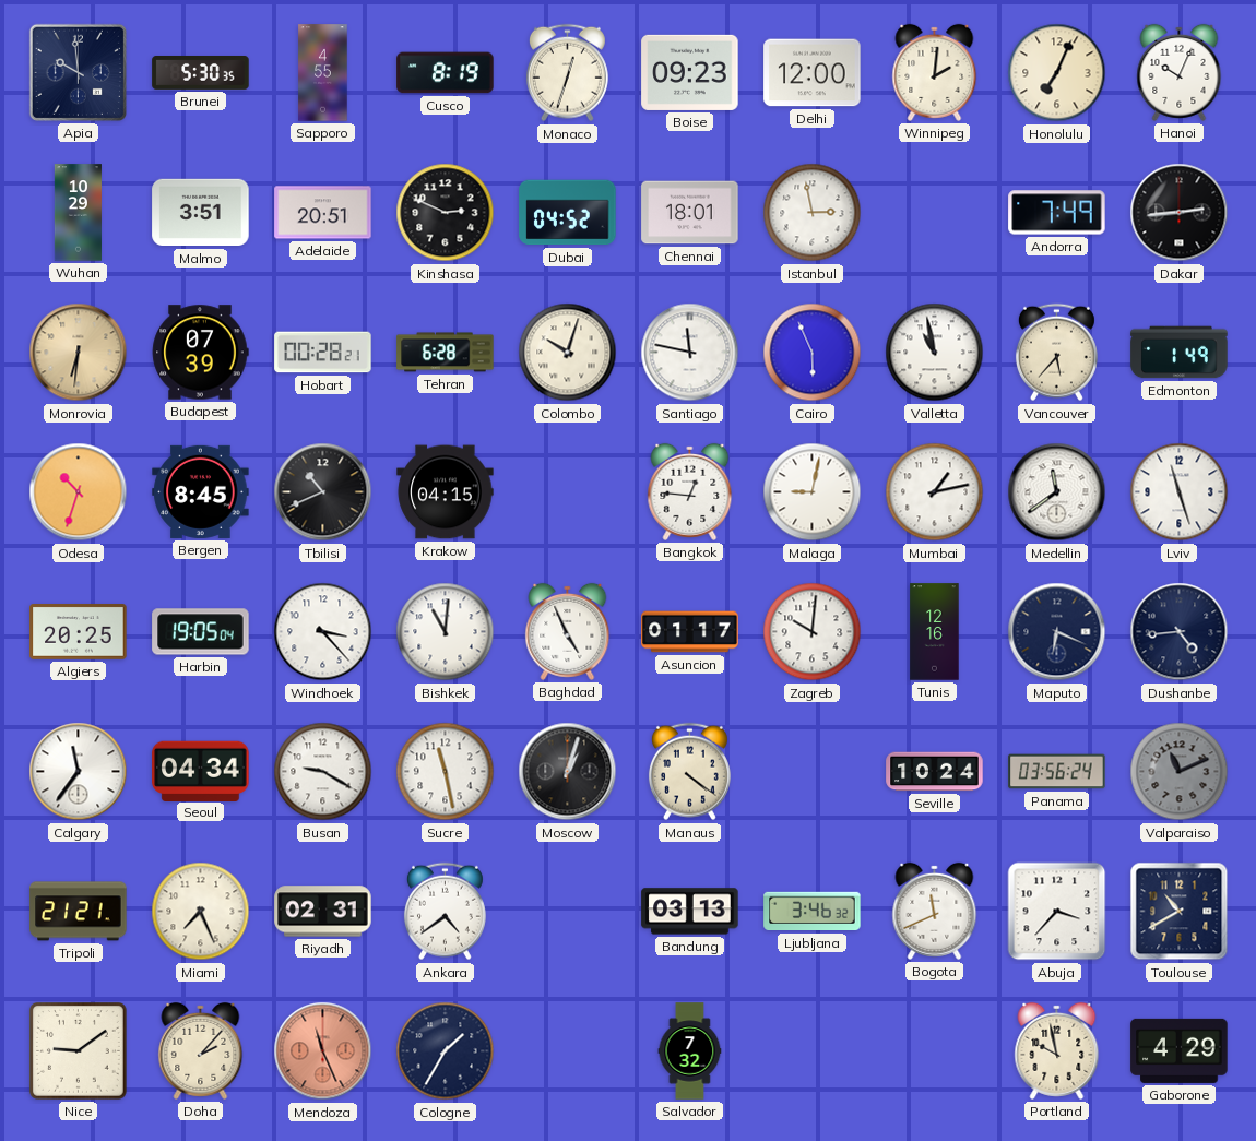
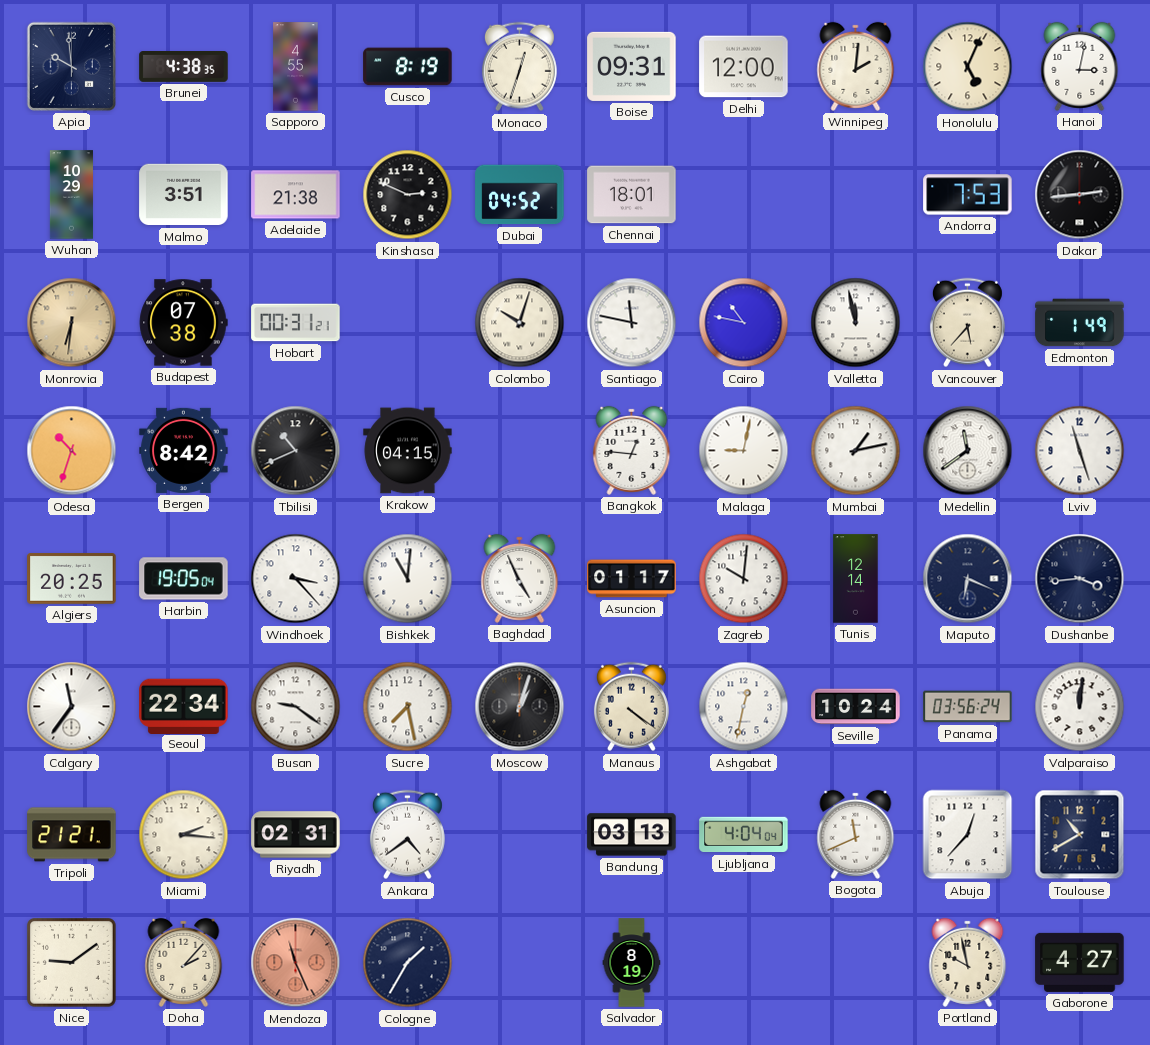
Brunei: 5:30 -> 4:38 (184, 67)
Boise: 09:23 -> 09:31 (632, 66)
Honolulu: 7:04 -> 5:04 (968, 67)
Hanoi: 10:04 -> 3:02 (1080, 66)
Adelaide: 20:51 -> 21:38 (296, 195)
Istanbul: 2:58 -> none (813, 213)
Andorra: 7:49 -> 7:53 (968, 195)
Budapest: 07:39 -> 07:38 (183, 323)
Hobart: 00:28 -> 00:31 (296, 323)
Tehran: 6:28 -> none (446, 353)
Cairo: 5:56 -> 10:47 (744, 323)
Valletta: 10:58 -> 11:58 (856, 323)
Bergen: 8:45 -> 8:42 (184, 450)
Tunis: 12:16 -> 12:14 (856, 579)
Dushanbe: 4:44 -> 3:44 (1080, 579)
Seoul: 04:34 -> 22:34 (184, 706)
Busan: 9:20 -> 9:21 (296, 707)
Sucre: 11:28 -> 7:28 (408, 707)
Ashgabat: none -> 12:32 (744, 707)
Valparaiso: 11:11 -> 12:01 (1080, 707)
Valparaiso dial: grey -> white (1080, 707)
Miami: 7:26 -> 2:16 (184, 835)
Ljubljana: 3:46 -> 4:04 (744, 835)
Abuja: 3:37 -> 12:37 (968, 835)
Salvador: 7:32 -> 8:19 (632, 963)
Gaborone: 4:29 -> 4:27 (1080, 962)
